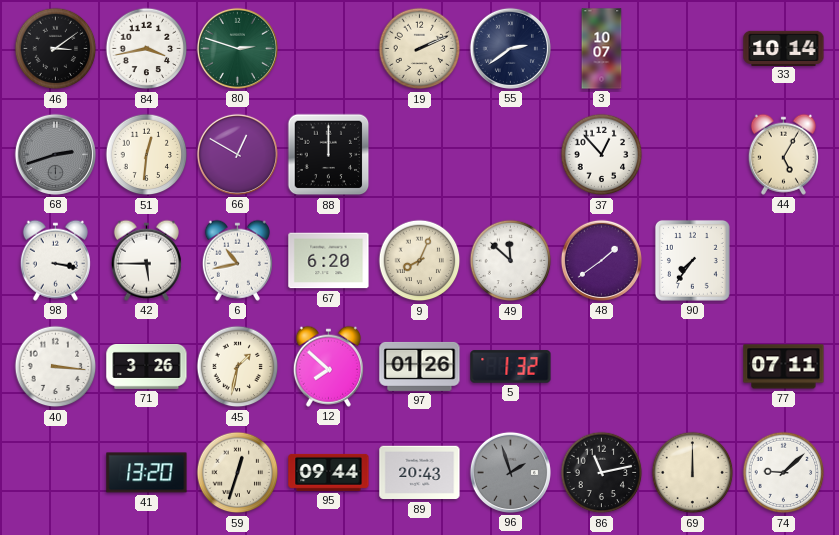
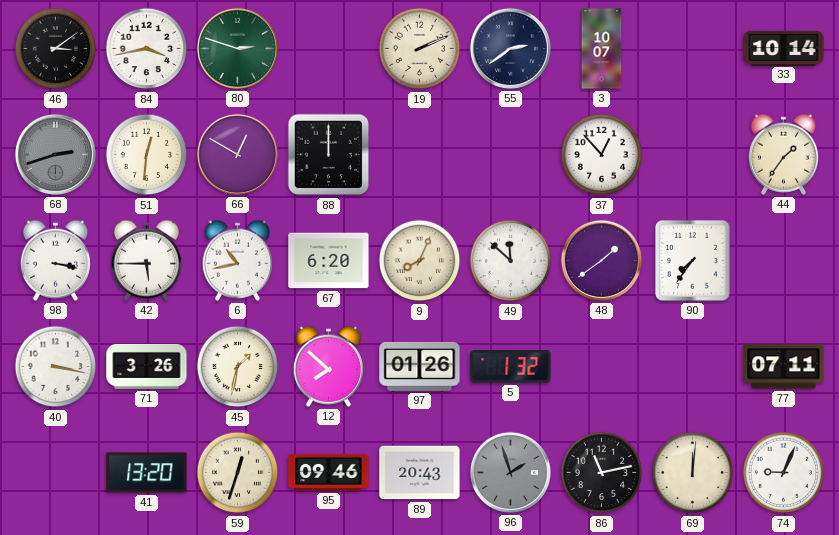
44: 5:05 -> 1:36 (783, 154)
40: 3:16 -> 3:17 (56, 367)
95: 09:44 -> 09:46 (329, 472)
69: 12:00 -> 12:01 (693, 473)
74: 9:08 -> 9:04 (784, 473)
